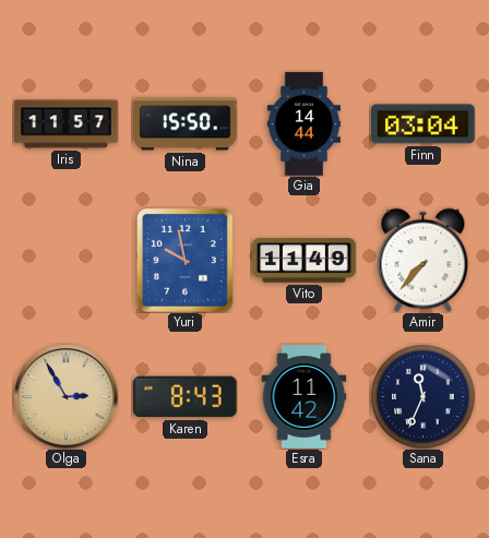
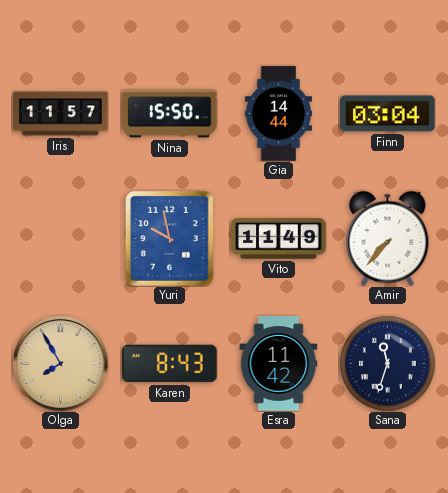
Olga: 2:55 -> 7:55 (61, 364)
Sana: 11:34 -> 11:33 (387, 363)
